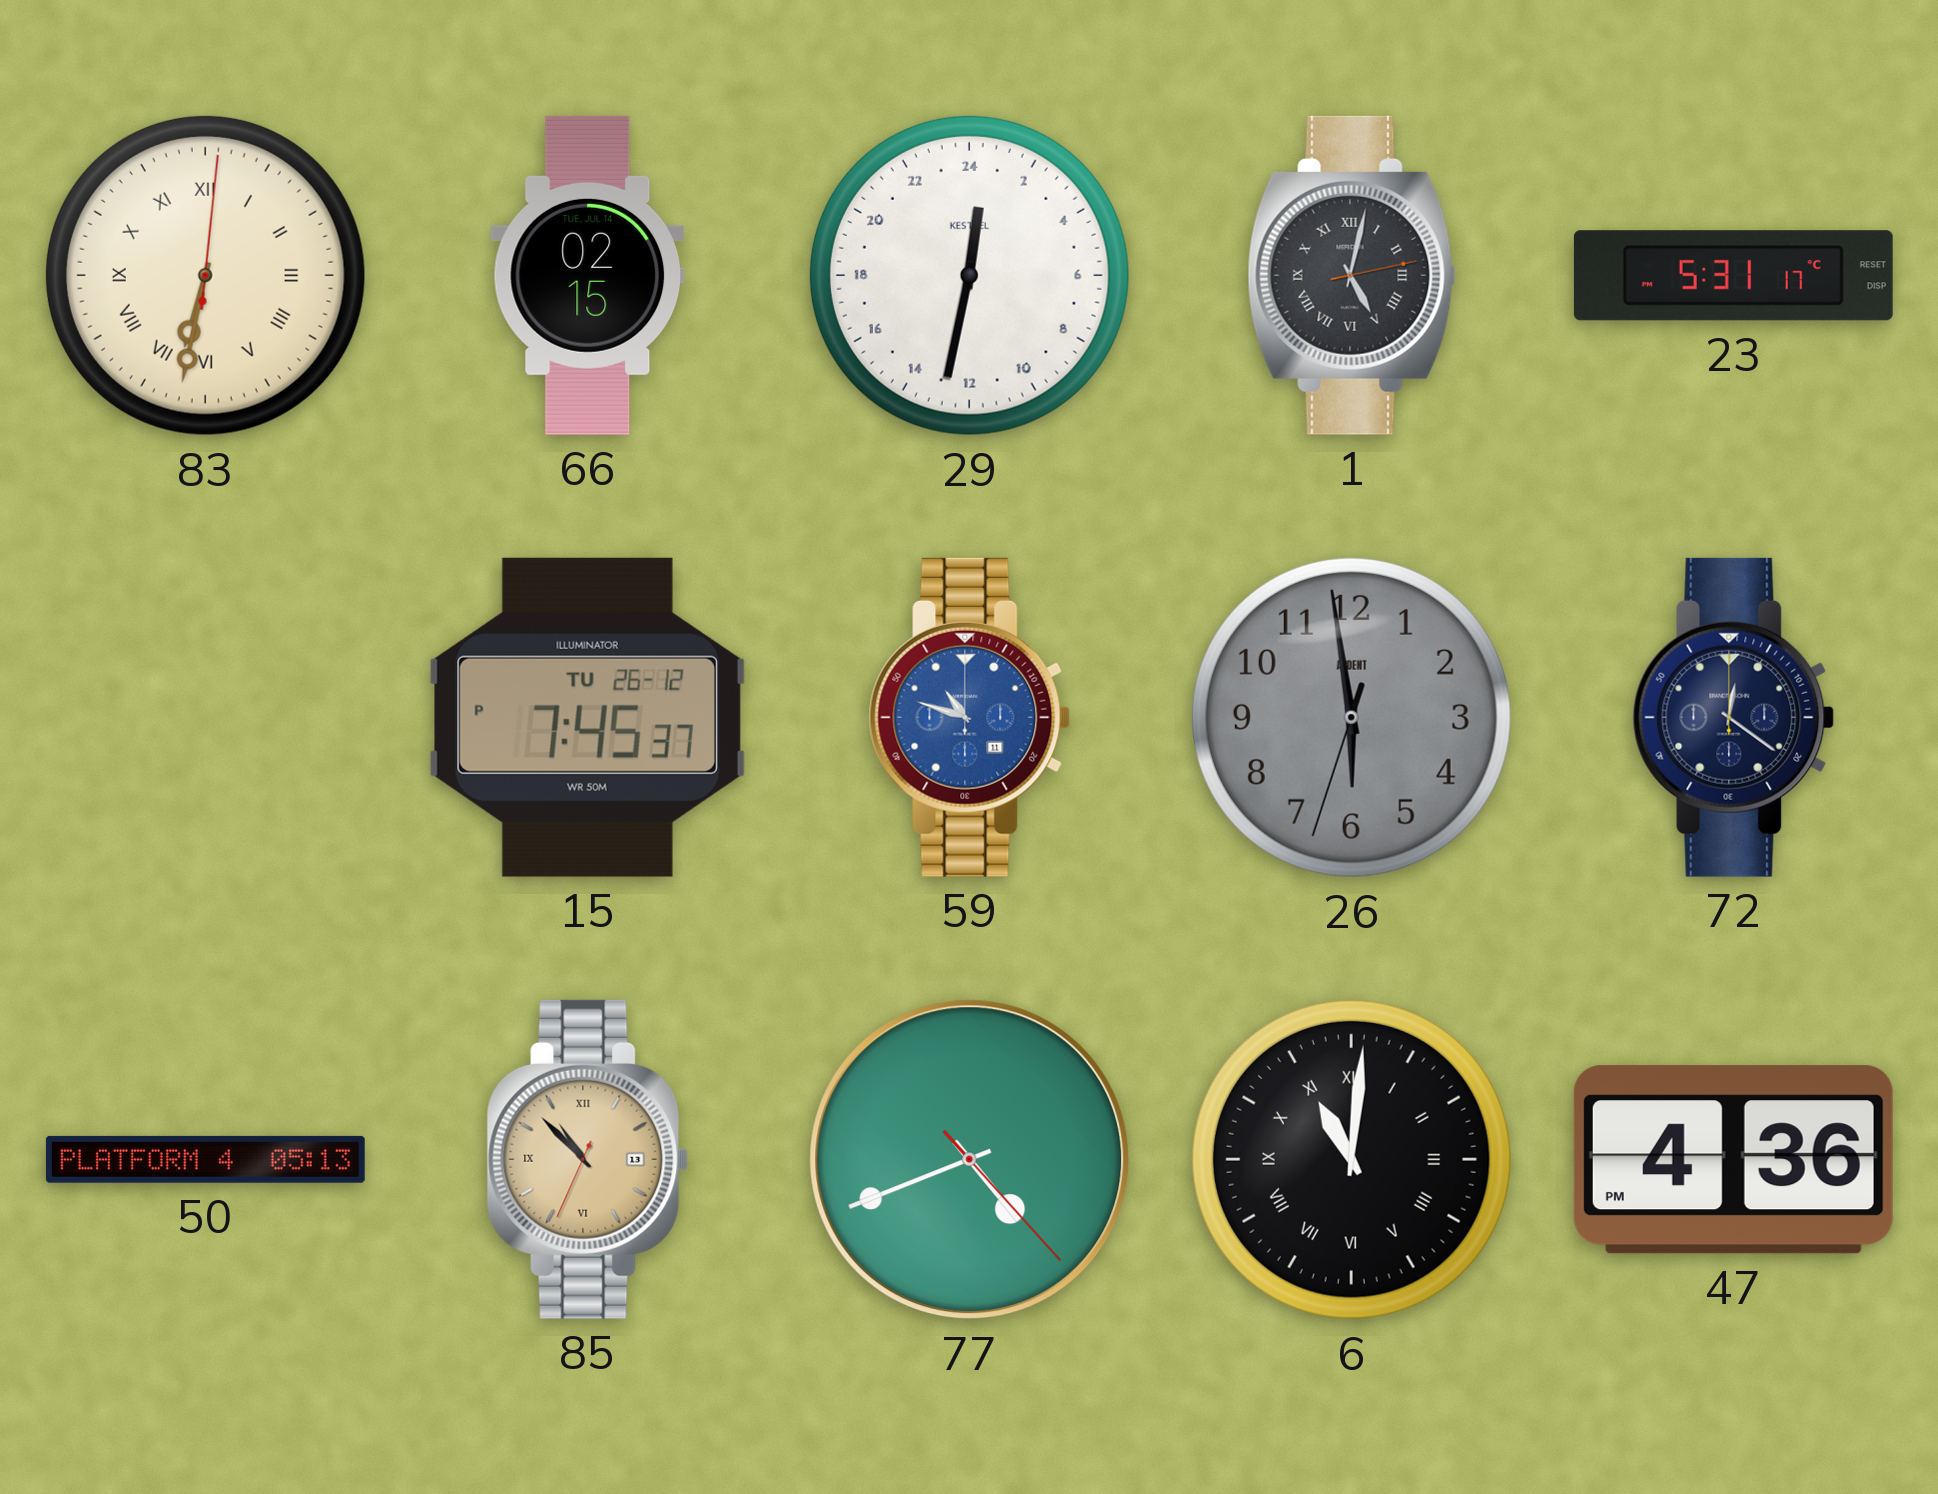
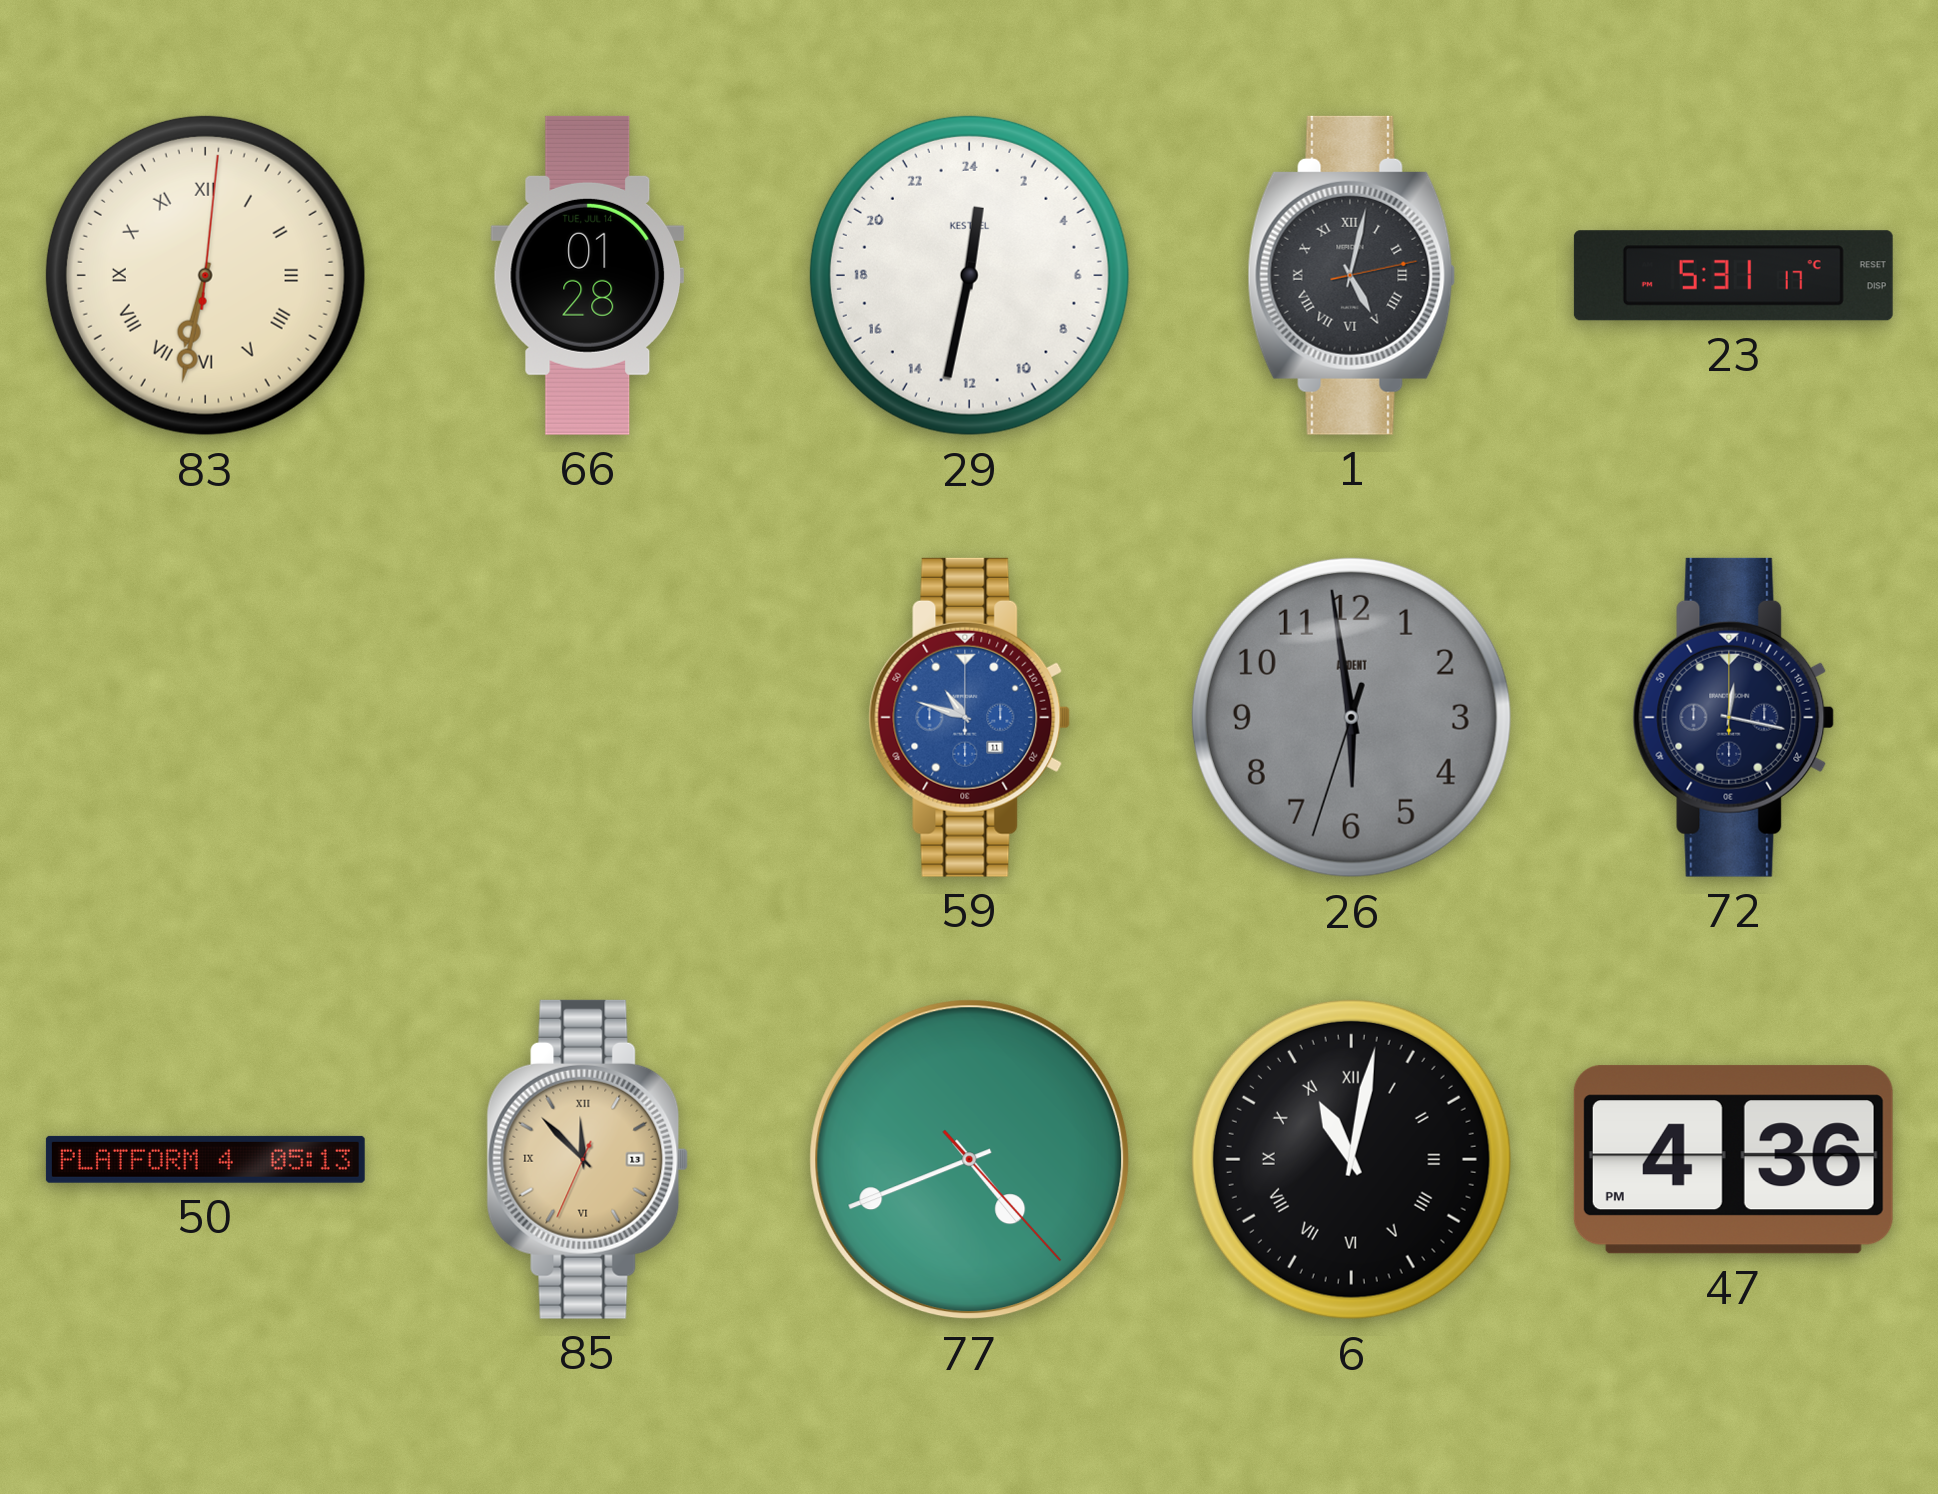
66: 02:15 -> 01:28 (588, 275)
15: 7:45 -> none (587, 717)
72: 12:21 -> 12:17 (1734, 717)
85: 10:52 -> 11:52 (588, 1159)
6: 11:01 -> 11:02 (1351, 1159)
